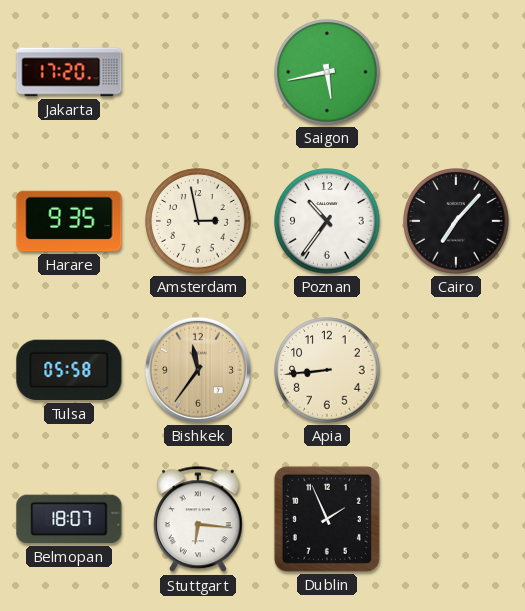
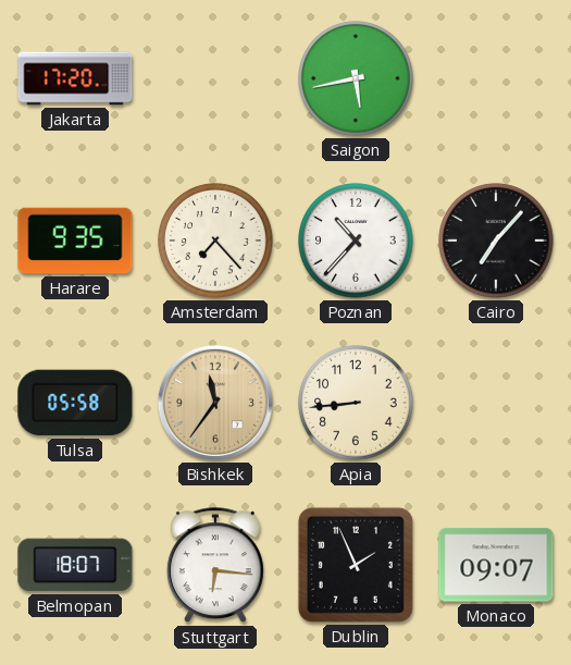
Amsterdam: 2:58 -> 7:23 (215, 241)
Poznan: 10:36 -> 10:37 (356, 241)
Monaco: none -> 09:07 (496, 565)
